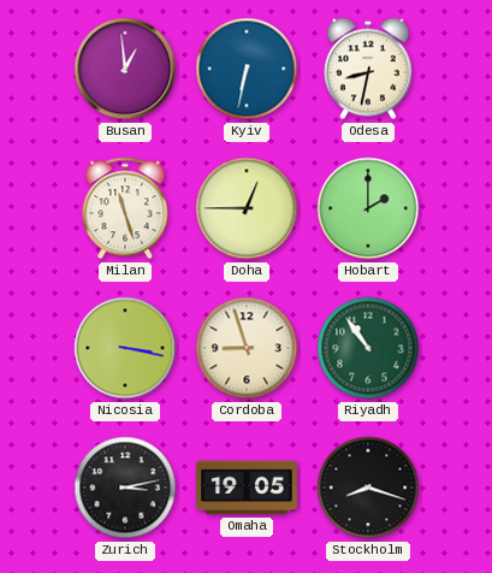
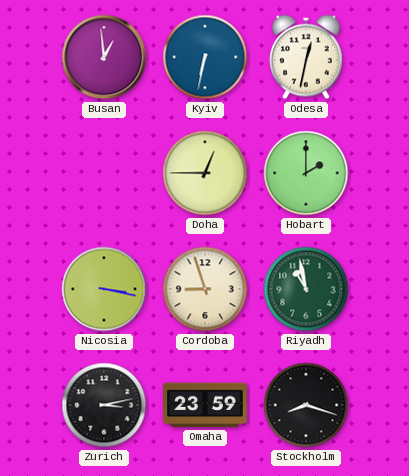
Odesa: 8:32 -> 12:32 (307, 57)
Milan: 11:27 -> none (125, 208)
Riyadh: 10:54 -> 10:58 (306, 289)
Omaha: 19:05 -> 23:59 (205, 405)
